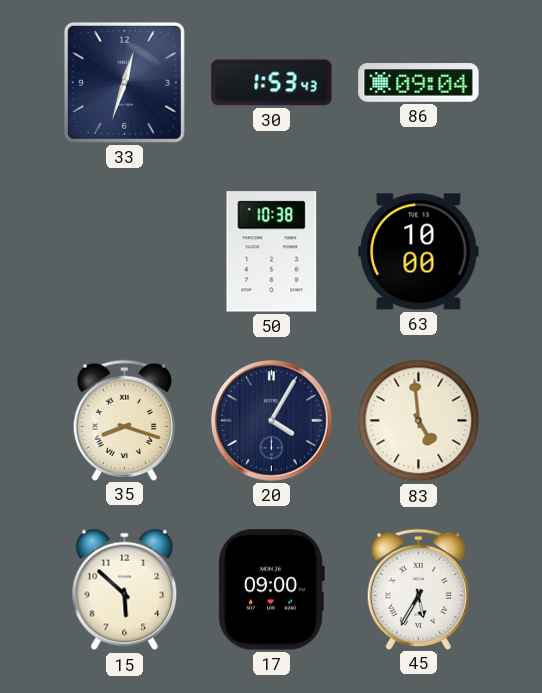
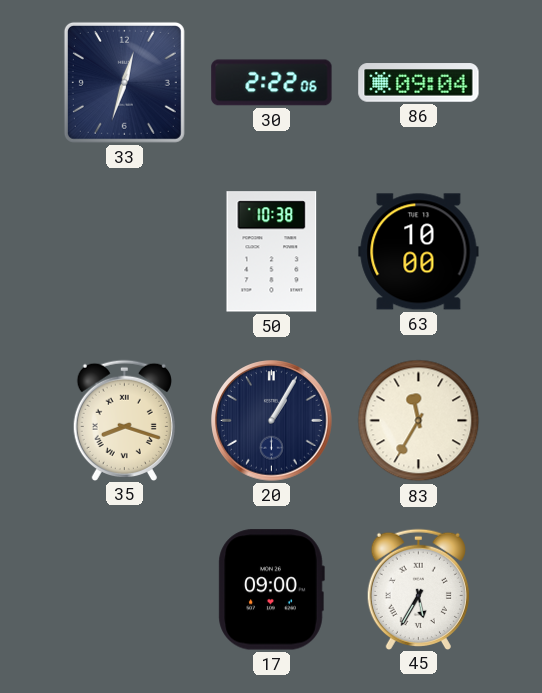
30: 1:53 -> 2:22 (272, 83)
20: 4:05 -> 1:05 (272, 421)
83: 4:59 -> 11:35 (419, 421)
15: 5:52 -> none (125, 590)
